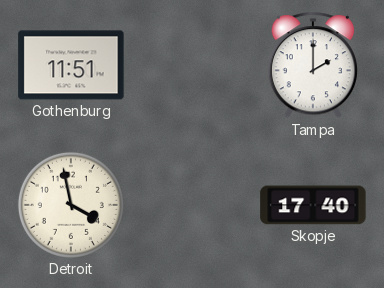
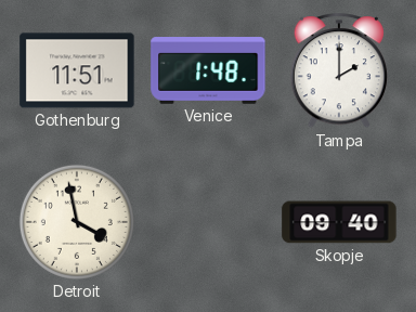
Venice: none -> 1:48 (208, 70)
Skopje: 17:40 -> 09:40 (339, 222)
